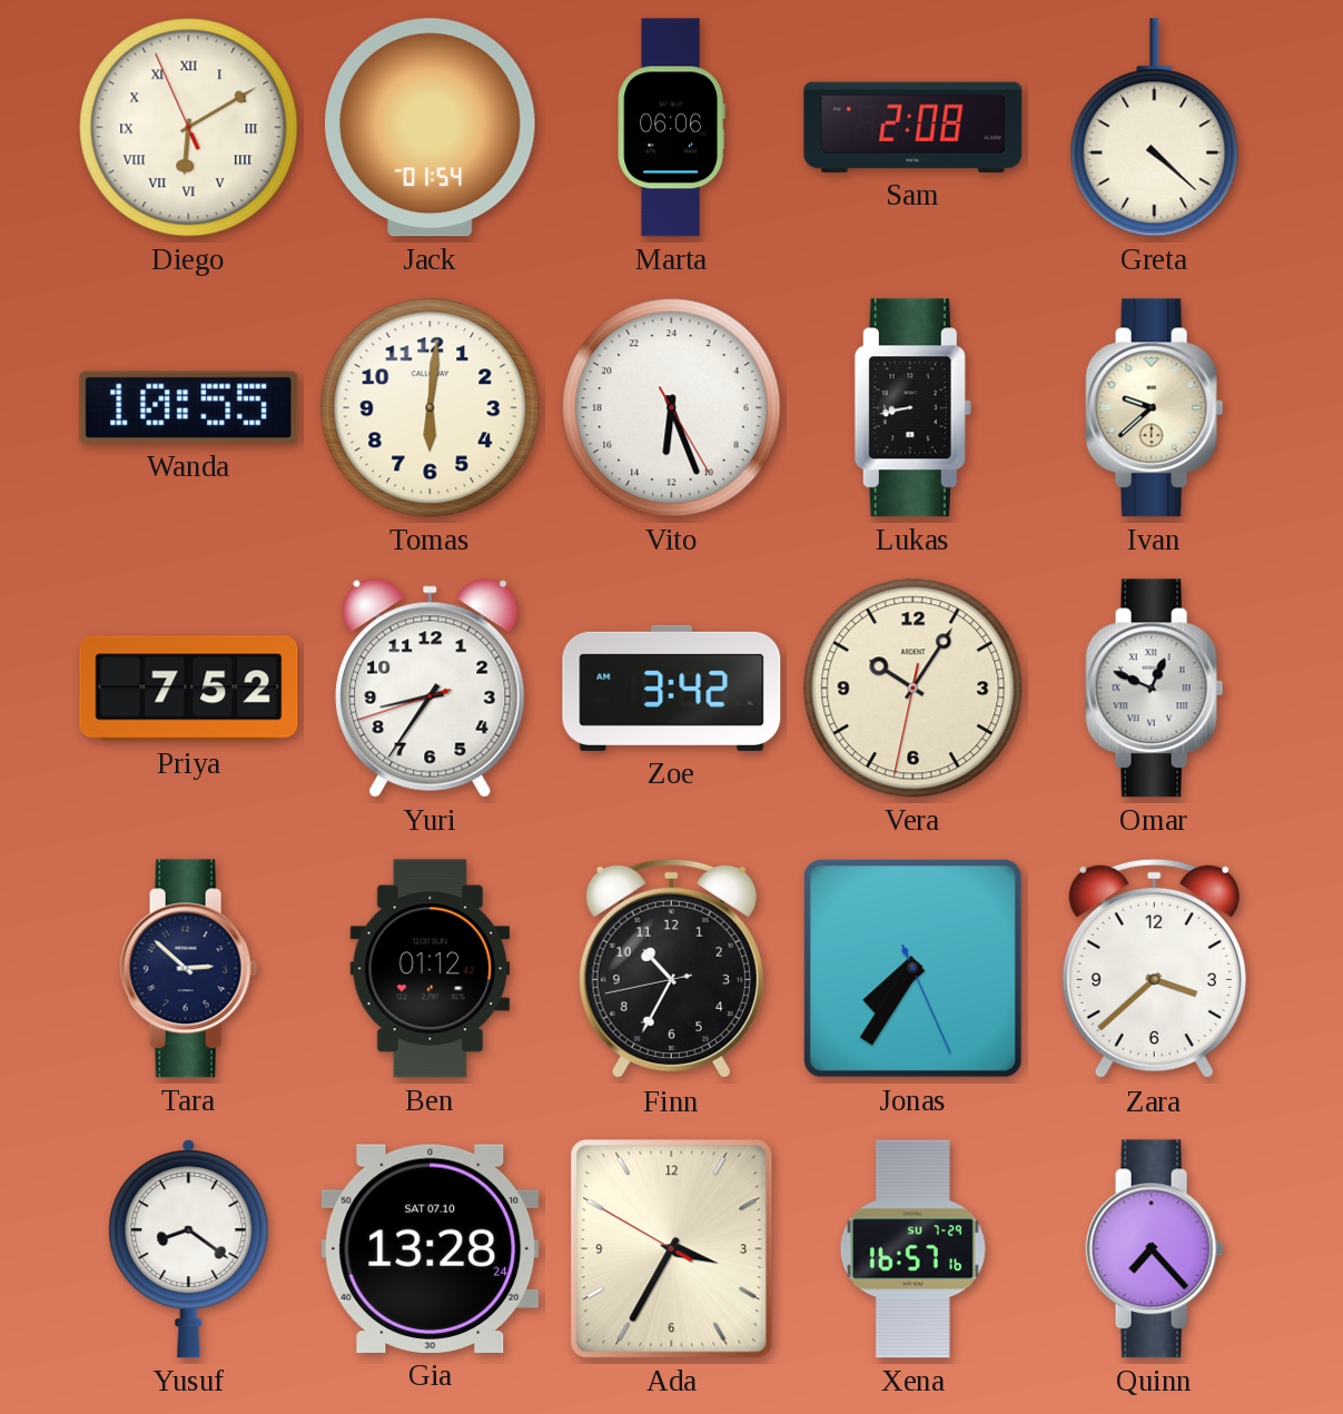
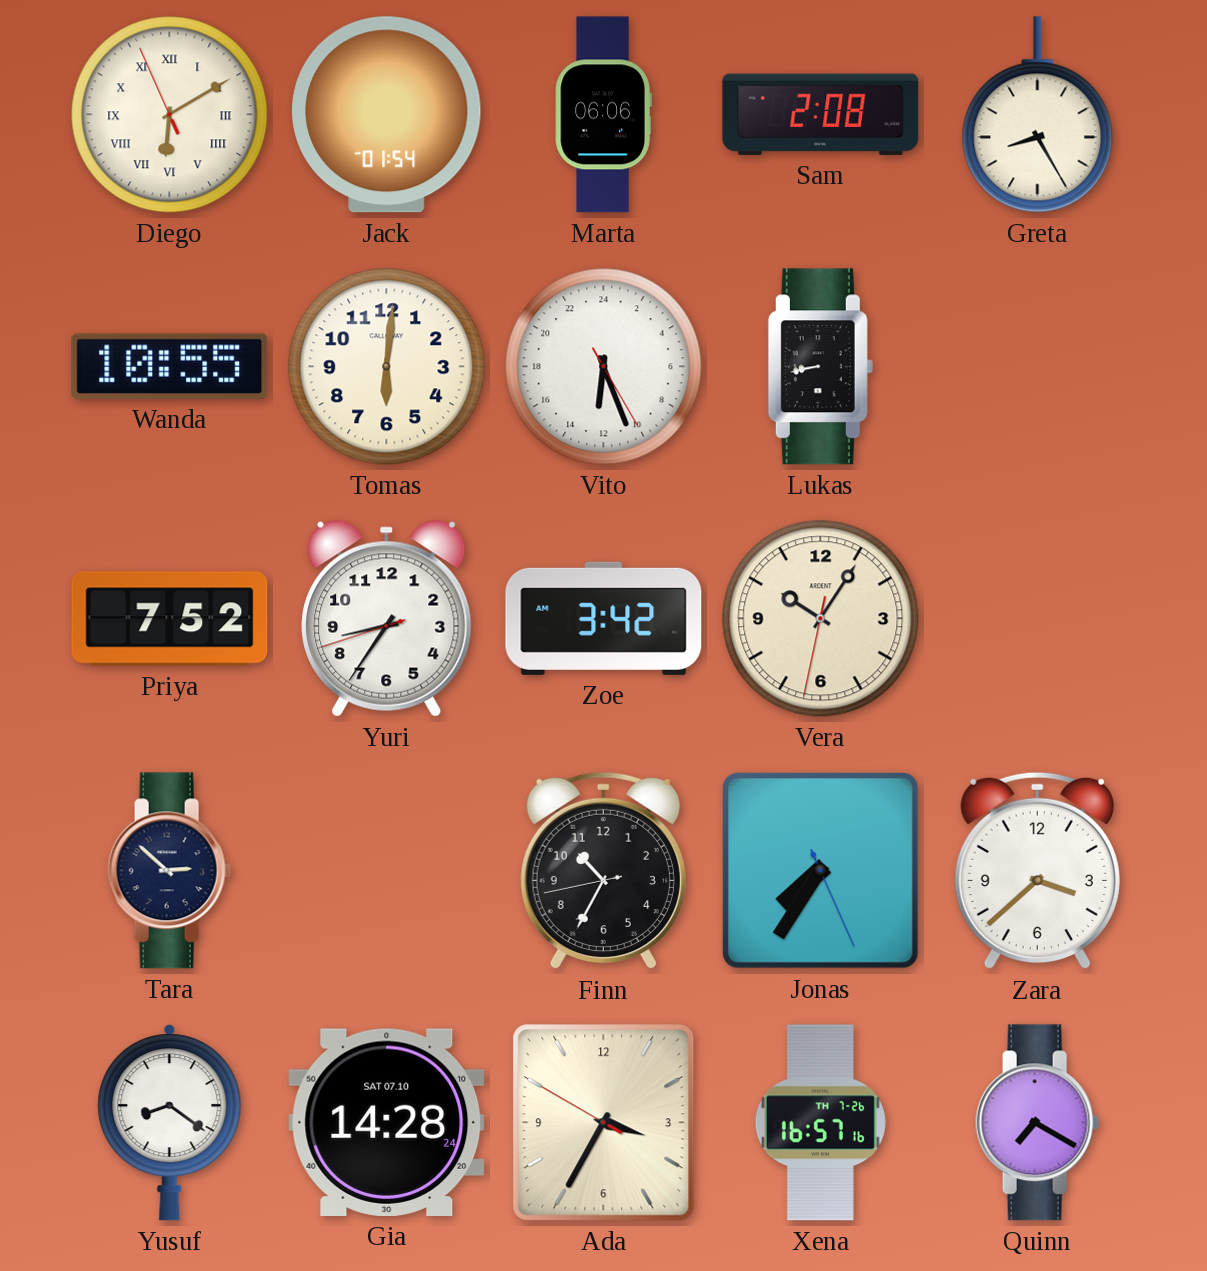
Greta: 4:22 -> 8:25 (1038, 115)
Ivan: 9:38 -> none (1155, 408)
Omar: 12:49 -> none (1155, 689)
Ben: 01:12 -> none (431, 969)
Gia: 13:28 -> 14:28 (387, 1122)
Xena date: SU 7-29 -> TH 7-26 (820, 1123)
Quinn: 7:23 -> 7:20 (1038, 1123)
